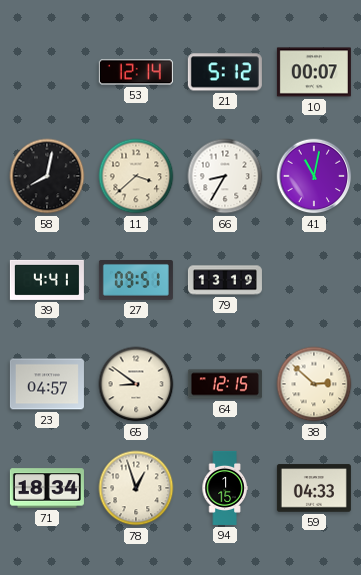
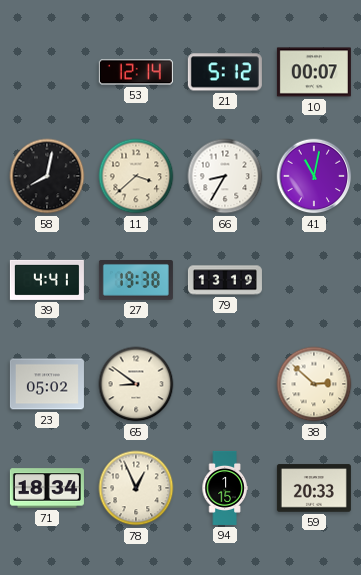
27: 09:51 -> 19:38 (136, 281)
23: 04:57 -> 05:02 (47, 384)
64: 12:15 -> none (225, 384)
78: 12:57 -> 12:56 (136, 488)
59: 04:33 -> 20:33 (314, 488)
